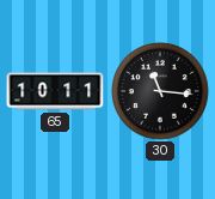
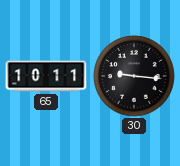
30: 11:16 -> 9:16 (134, 76)
